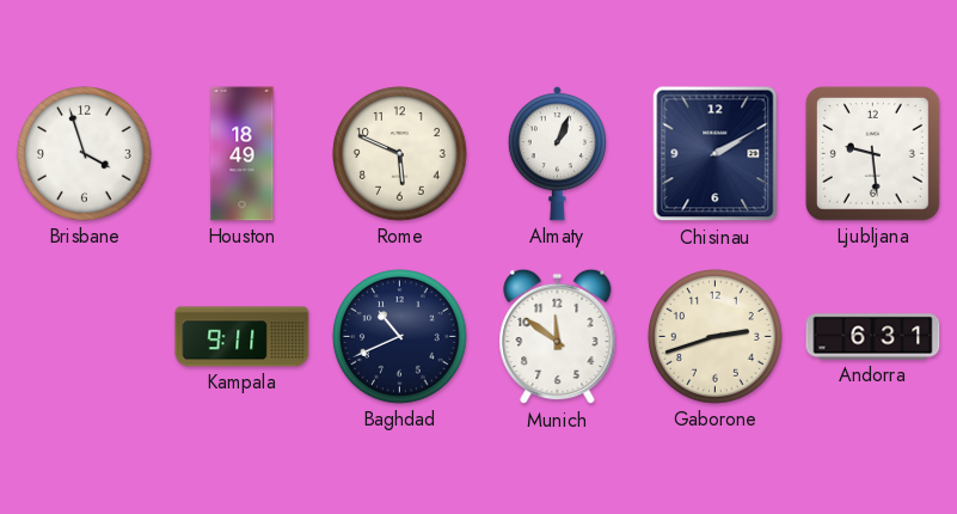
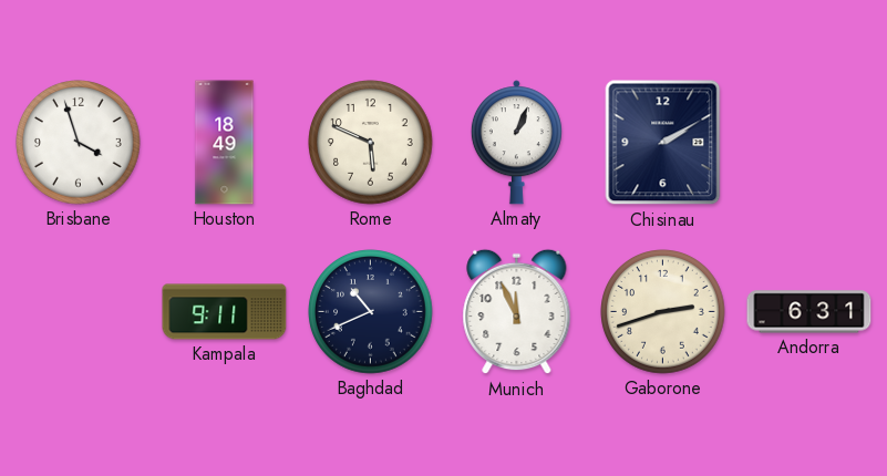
Ljubljana: 9:29 -> none (872, 153)
Munich: 11:51 -> 11:56 (517, 312)
